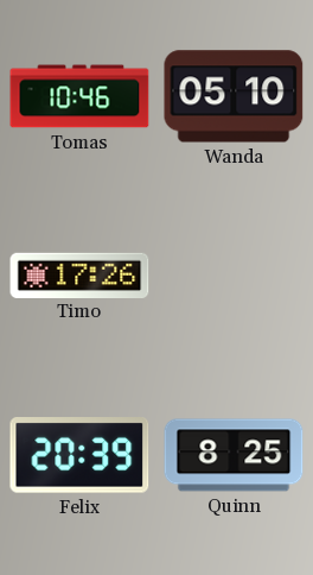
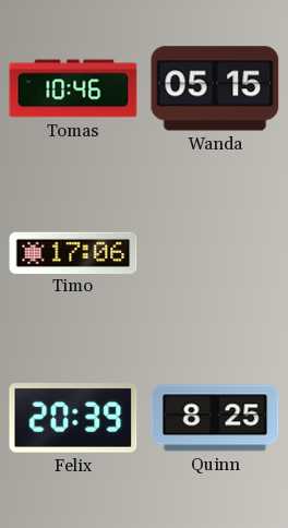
Wanda: 05:10 -> 05:15 (215, 88)
Timo: 17:26 -> 17:06 (73, 252)
